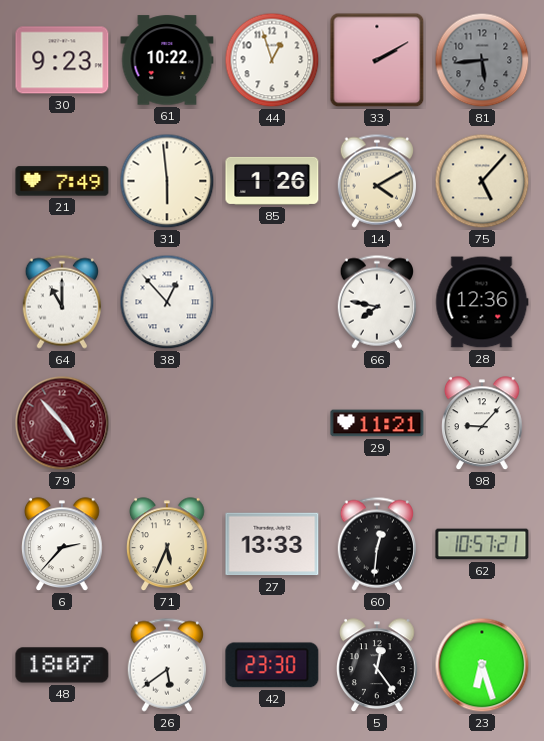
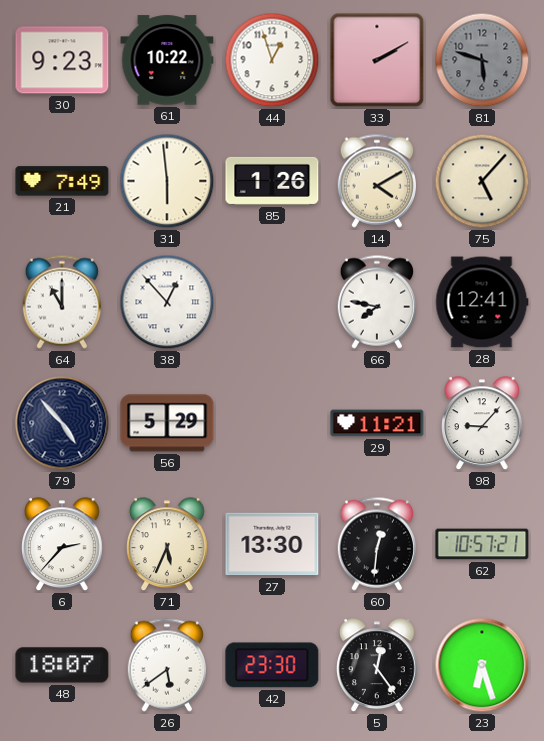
81: 5:44 -> 5:48 (482, 60)
28: 12:36 -> 12:41 (482, 302)
79 dial: burgundy -> navy (62, 423)
56: none -> 5:29 (167, 423)
27: 13:33 -> 13:30 (272, 544)
